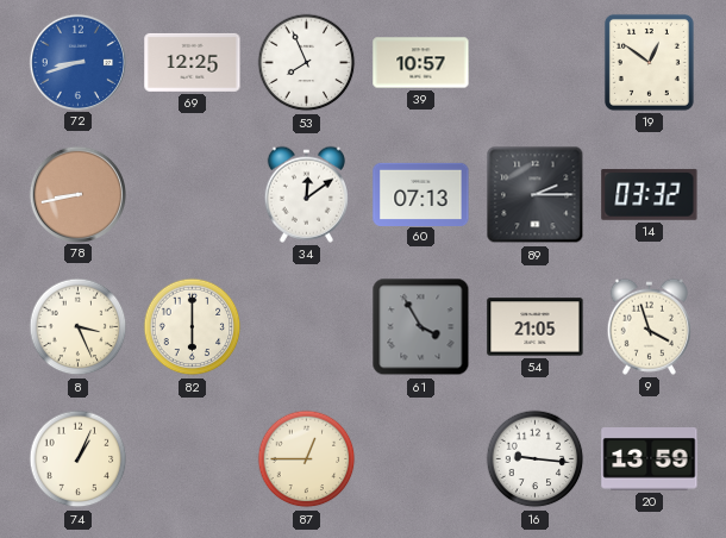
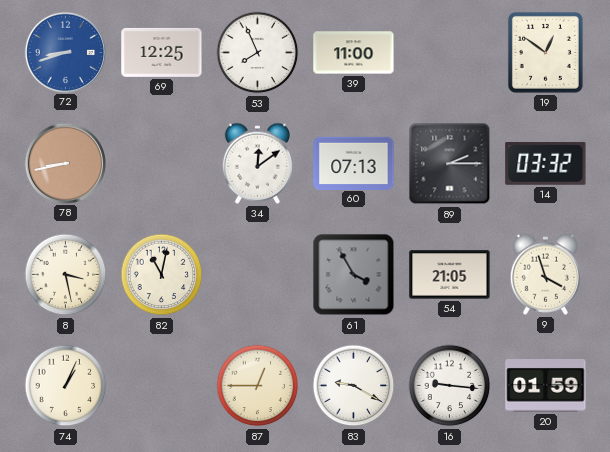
39: 10:57 -> 11:00 (354, 53)
8: 3:26 -> 3:28 (66, 275)
82: 6:00 -> 11:02 (162, 275)
83: none -> 9:20 (354, 386)
20: 13:59 -> 01:59 (546, 386)
